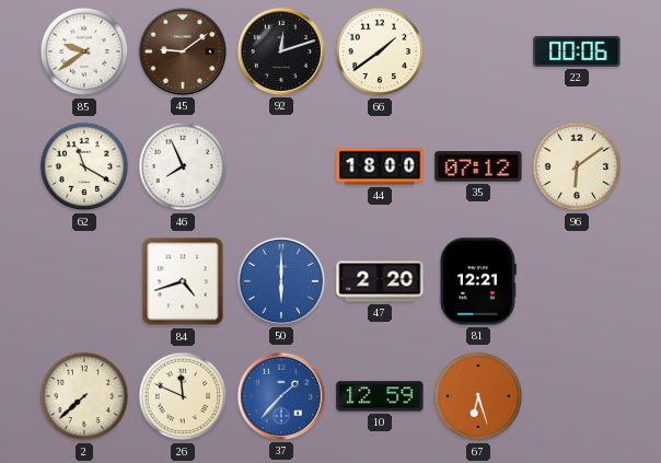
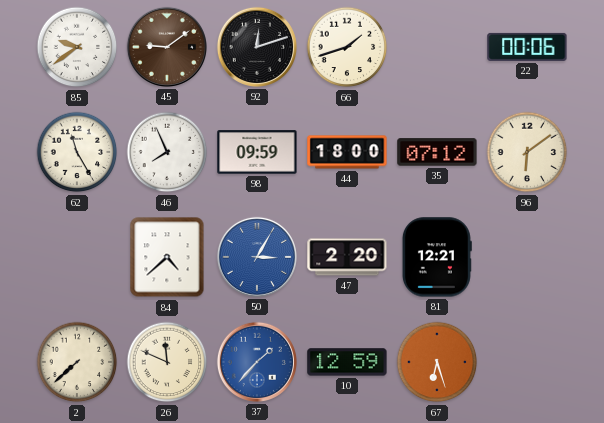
66: 1:39 -> 1:42 (347, 47)
62: 11:20 -> 11:25 (77, 152)
98: none -> 09:59 (257, 152)
84: 4:42 -> 4:38 (167, 257)
50: 6:00 -> 3:05 (257, 257)
